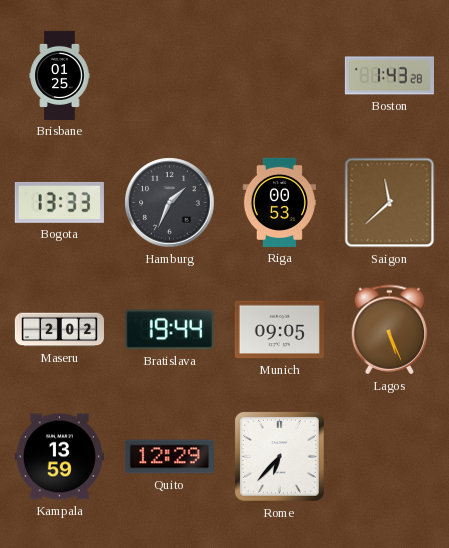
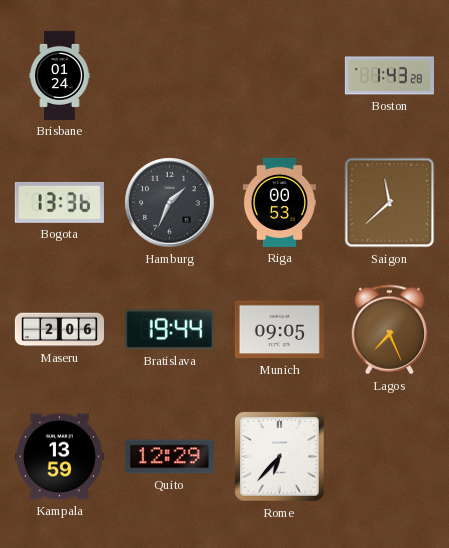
Brisbane: 01:25 -> 01:24 (60, 75)
Bogota: 13:33 -> 13:36 (59, 202)
Maseru: 2:02 -> 2:06 (59, 330)
Lagos: 5:26 -> 7:26 (390, 330)
